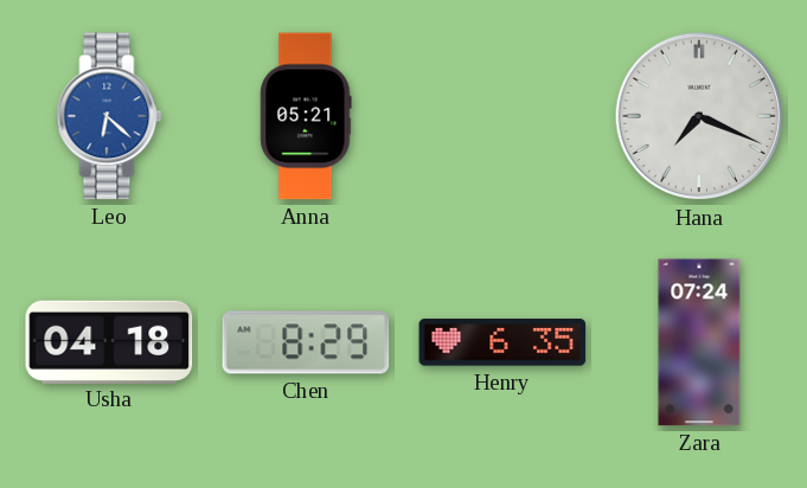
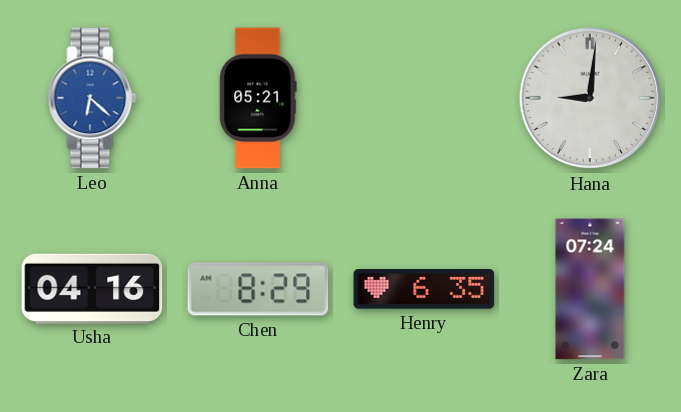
Hana: 7:19 -> 9:01 (590, 98)
Usha: 04:18 -> 04:16 (92, 288)
